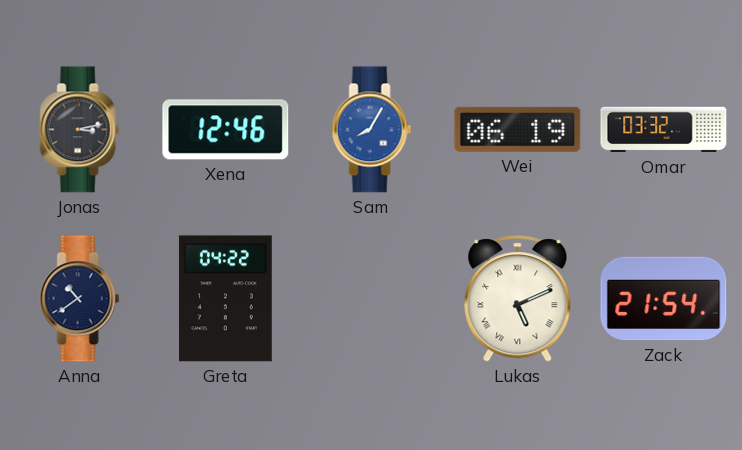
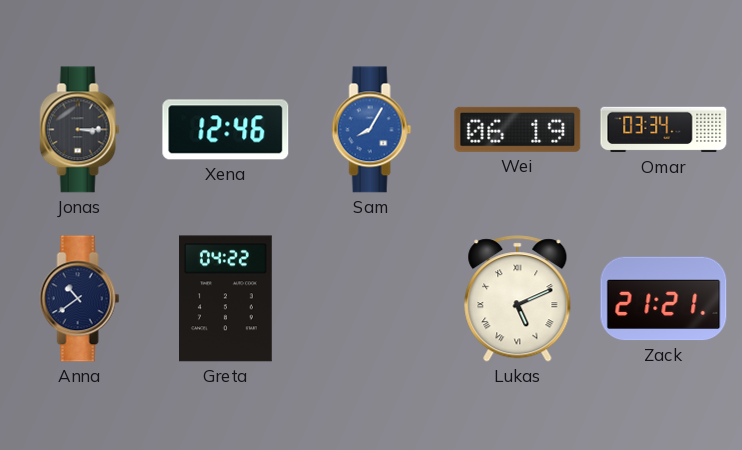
Jonas: 3:13 -> 3:15 (80, 130)
Omar: 03:32 -> 03:34 (664, 130)
Zack: 21:54 -> 21:21 (664, 299)
